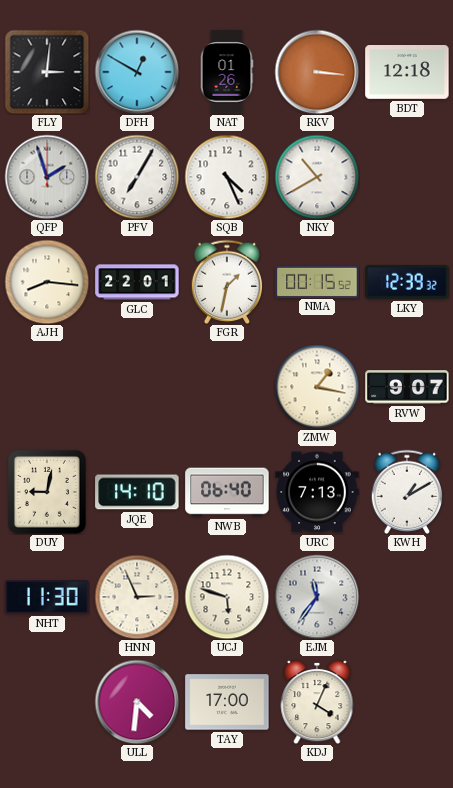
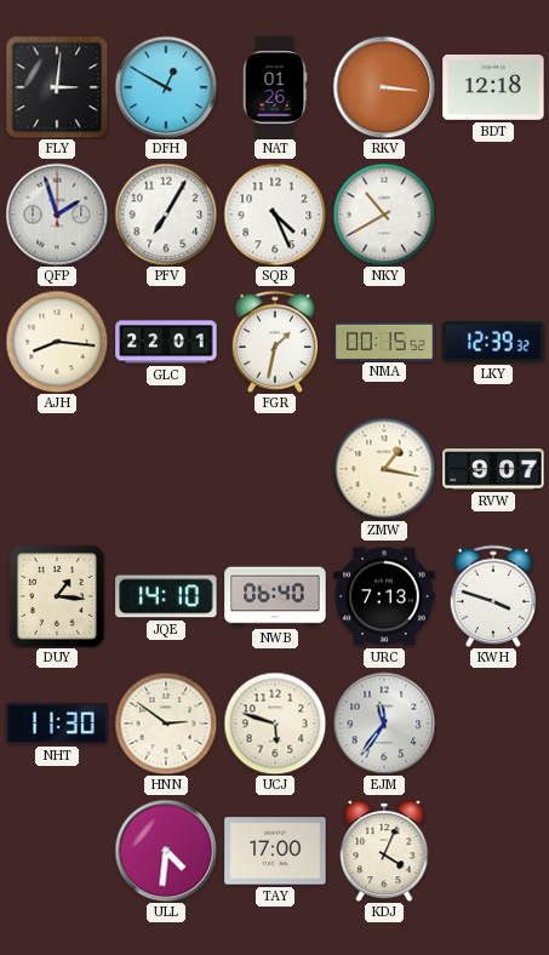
DUY: 9:02 -> 1:16 (57, 596)
KWH: 1:10 -> 3:48 (493, 596)
HNN: 2:56 -> 2:51 (166, 724)
